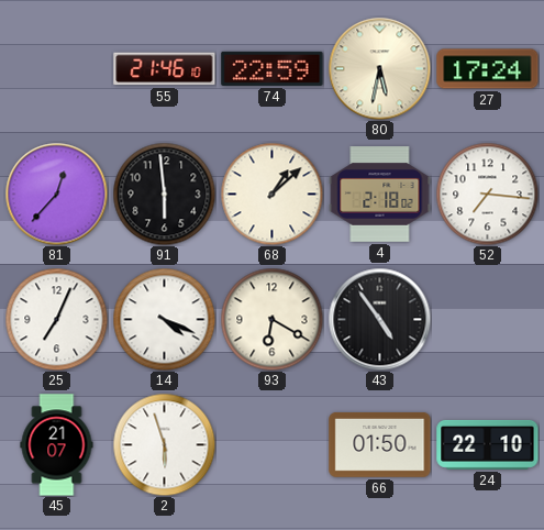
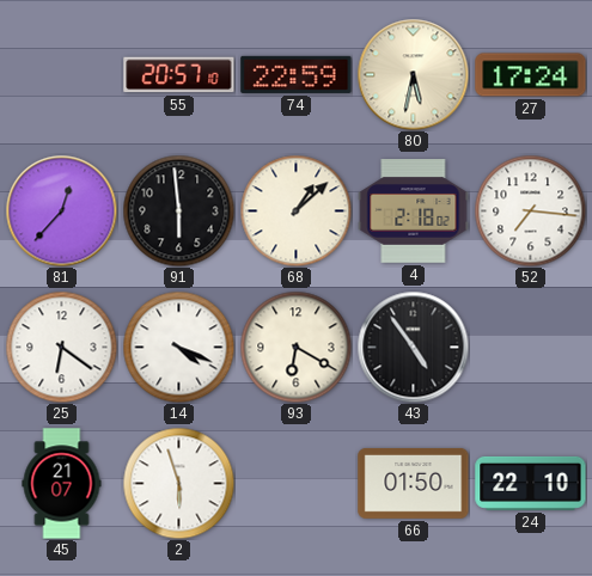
55: 21:46 -> 20:57 (179, 75)
25: 7:04 -> 6:21 (61, 347)
